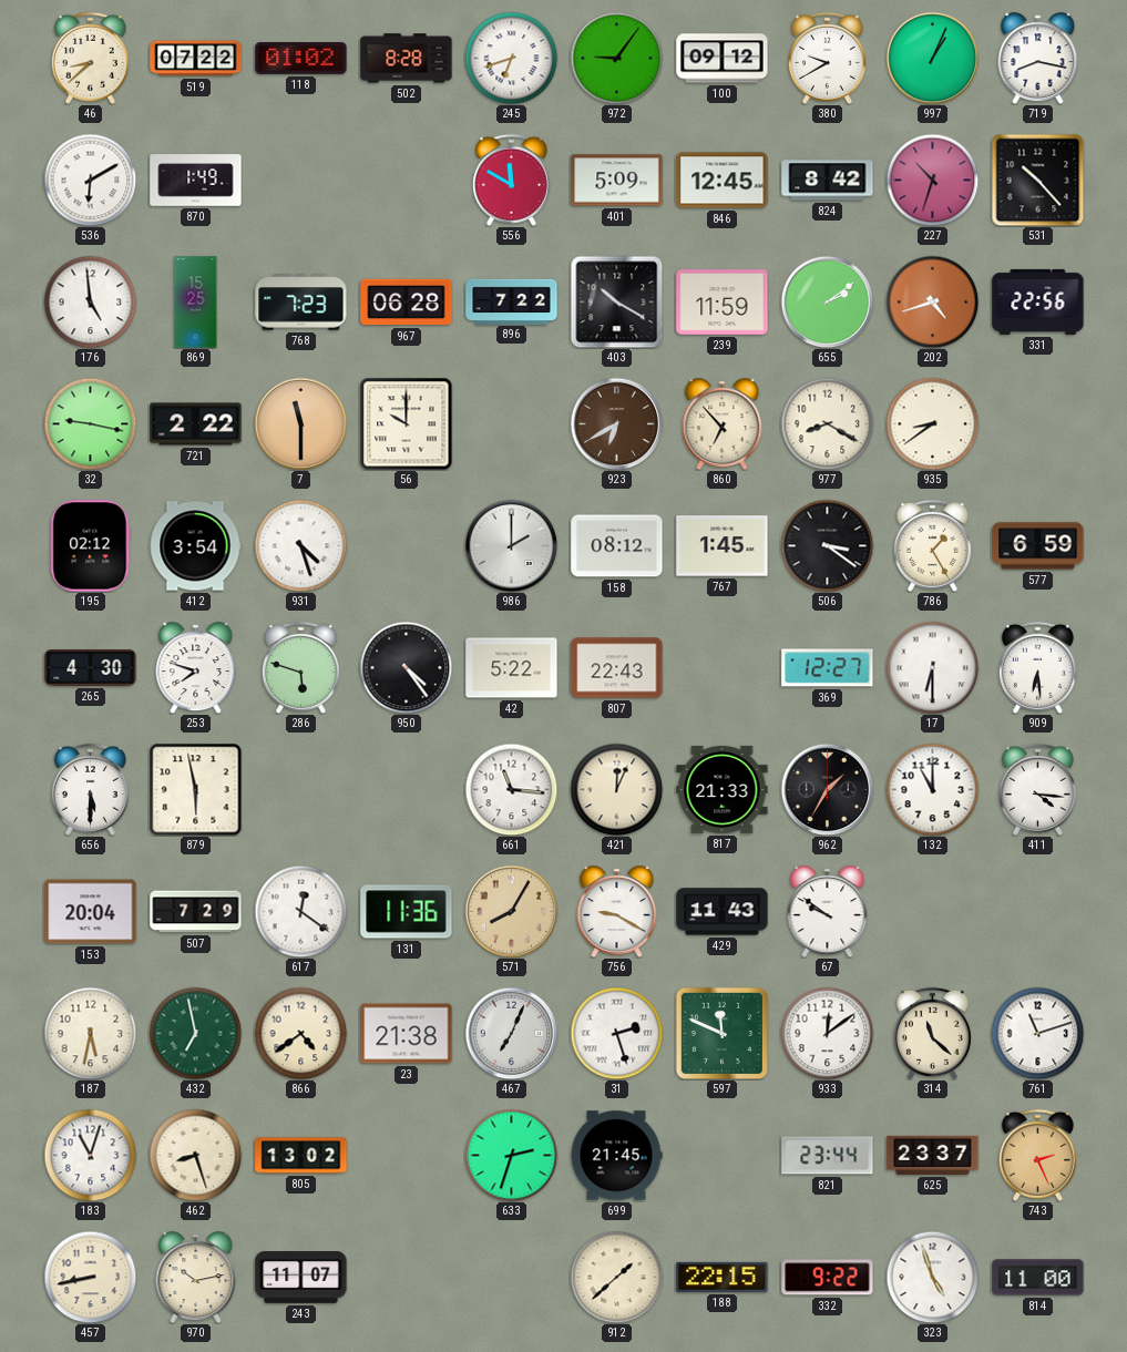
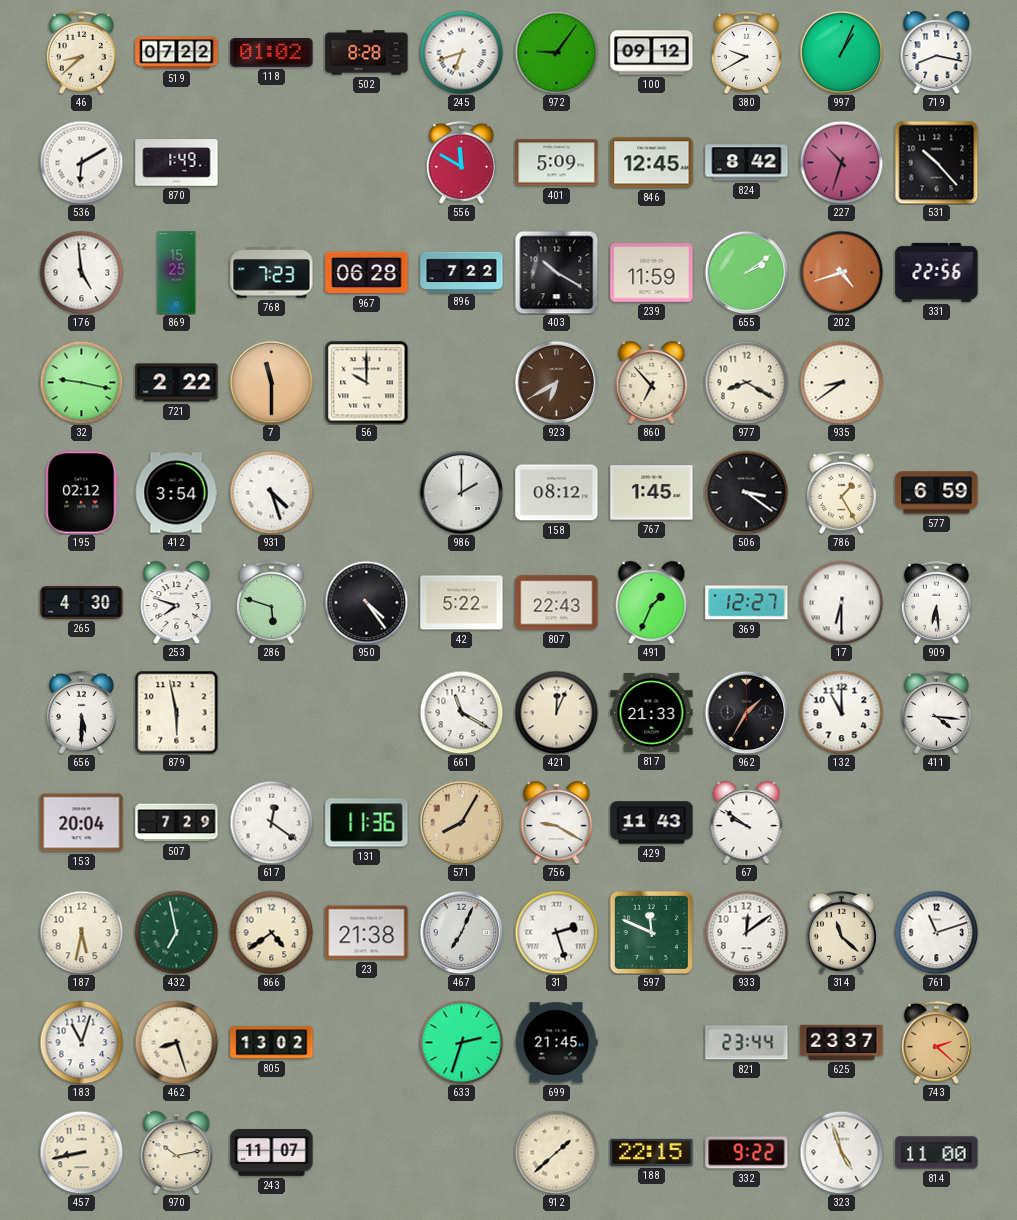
491: none -> 1:34 (652, 603)
661: 11:16 -> 11:20 (461, 712)
743: 2:26 -> 2:22 (936, 1042)
